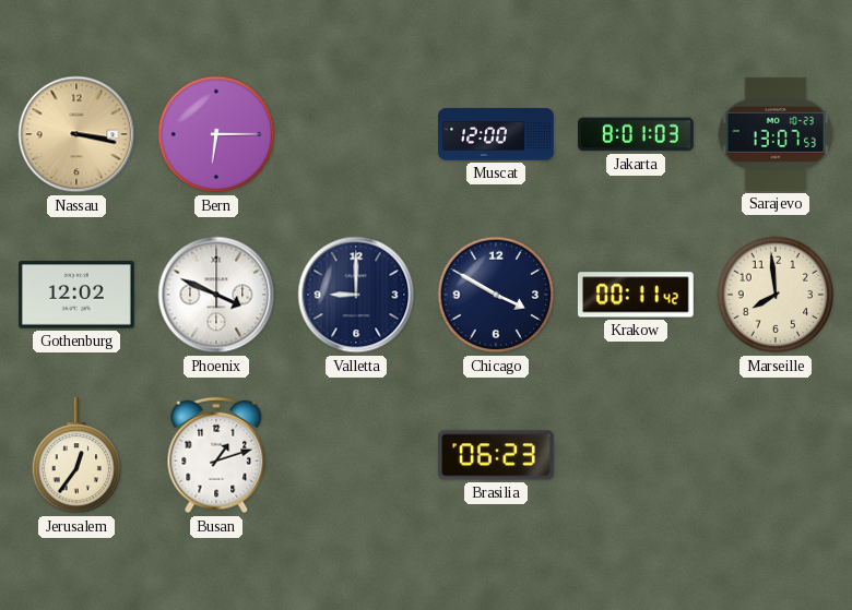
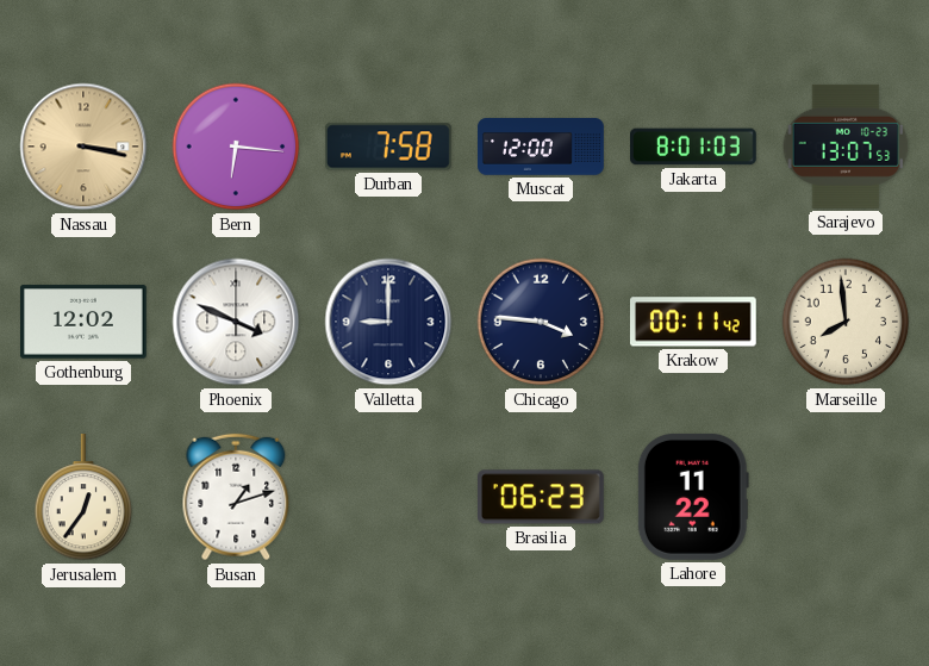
Bern: 6:15 -> 6:16 (236, 147)
Durban: none -> 7:58 (389, 147)
Chicago: 3:50 -> 3:46 (541, 322)
Lahore: none -> 11:22 (693, 497)
